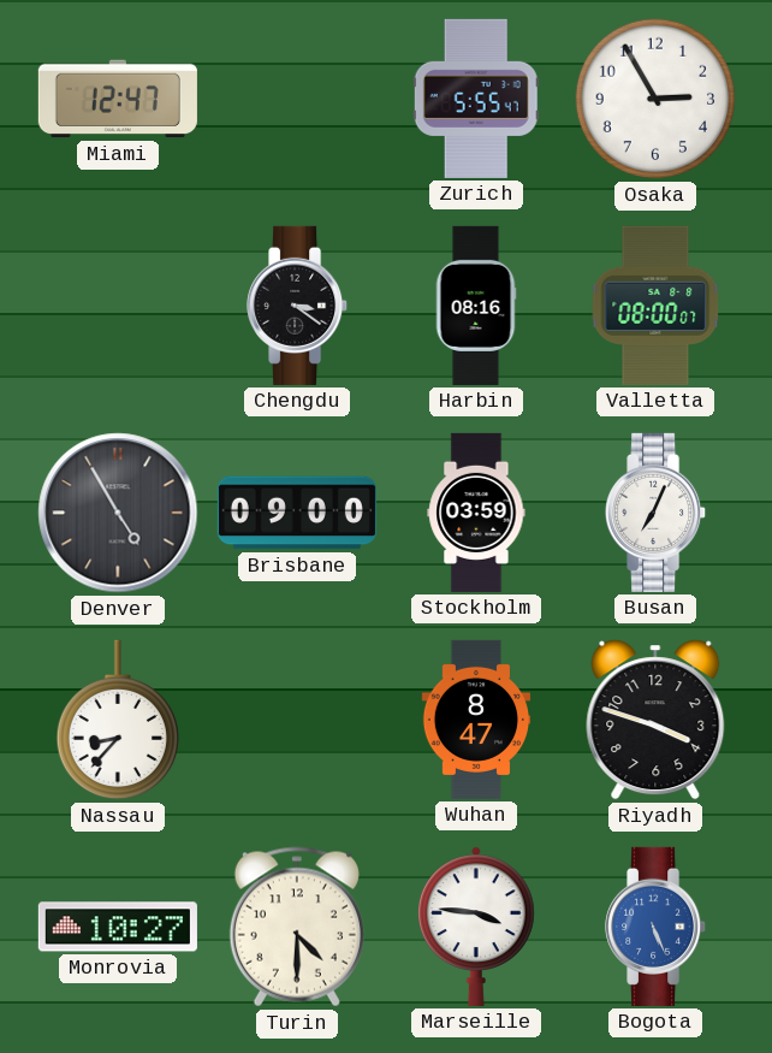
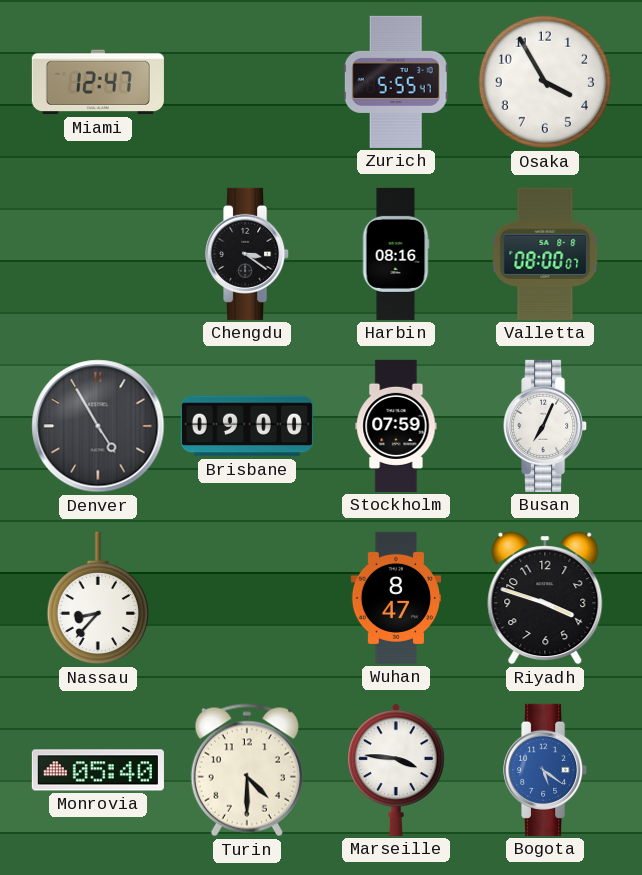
Osaka: 2:55 -> 3:55 (545, 82)
Stockholm: 03:59 -> 07:59 (396, 426)
Monrovia: 10:27 -> 05:40 (98, 770)
Bogota: 5:26 -> 5:21 (546, 770)
